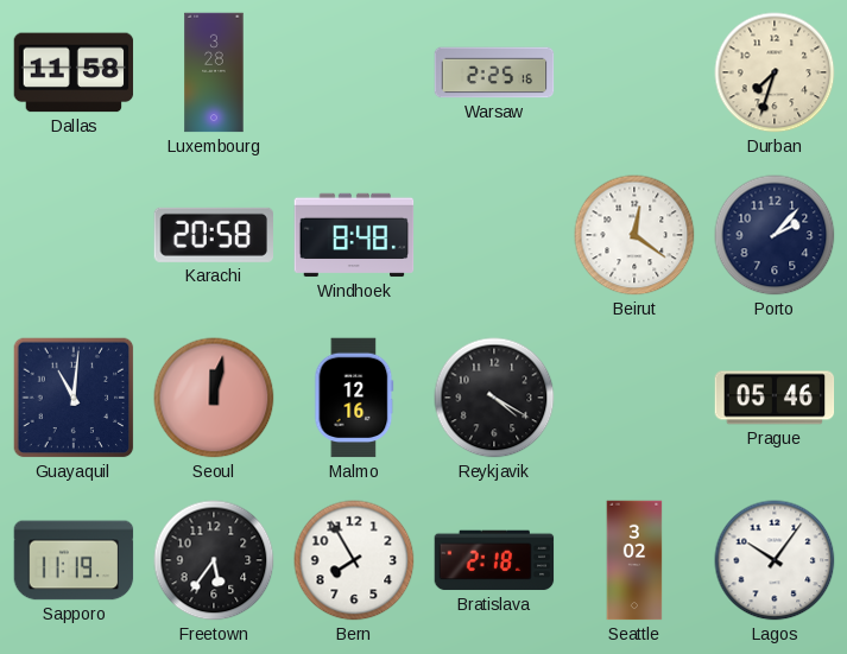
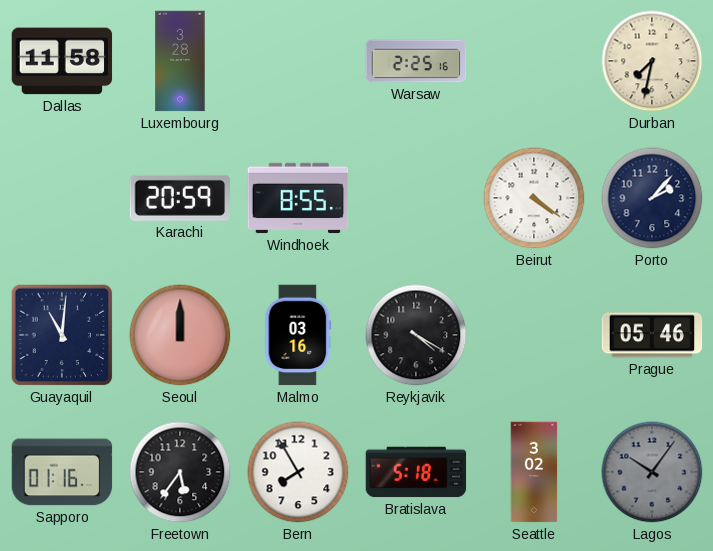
Durban: 7:33 -> 7:32 (652, 61)
Karachi: 20:58 -> 20:59 (180, 198)
Windhoek: 8:48 -> 8:55 (298, 198)
Beirut: 12:21 -> 4:21 (534, 198)
Seoul: 12:02 -> 12:00 (180, 335)
Malmo: 12:16 -> 03:16 (298, 335)
Sapporo: 11:19 -> 01:16 (62, 472)
Bratislava: 2:18 -> 5:18 (416, 472)
Lagos dial: white -> grey (652, 472)
